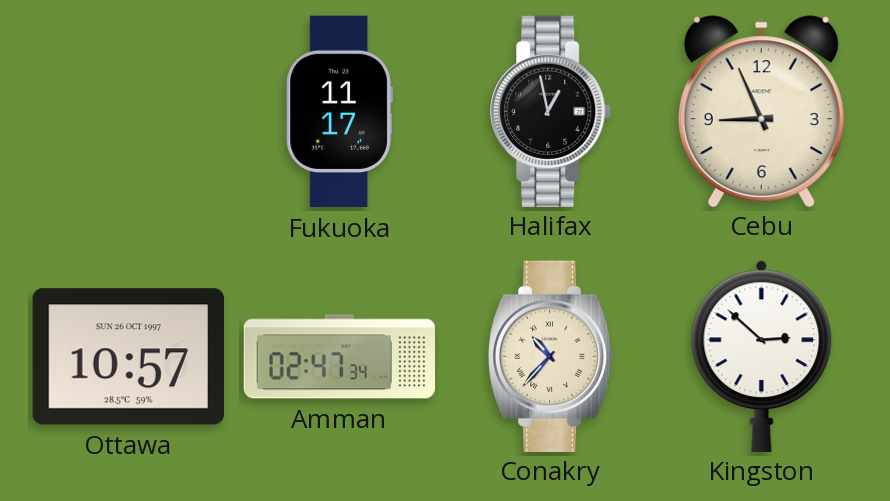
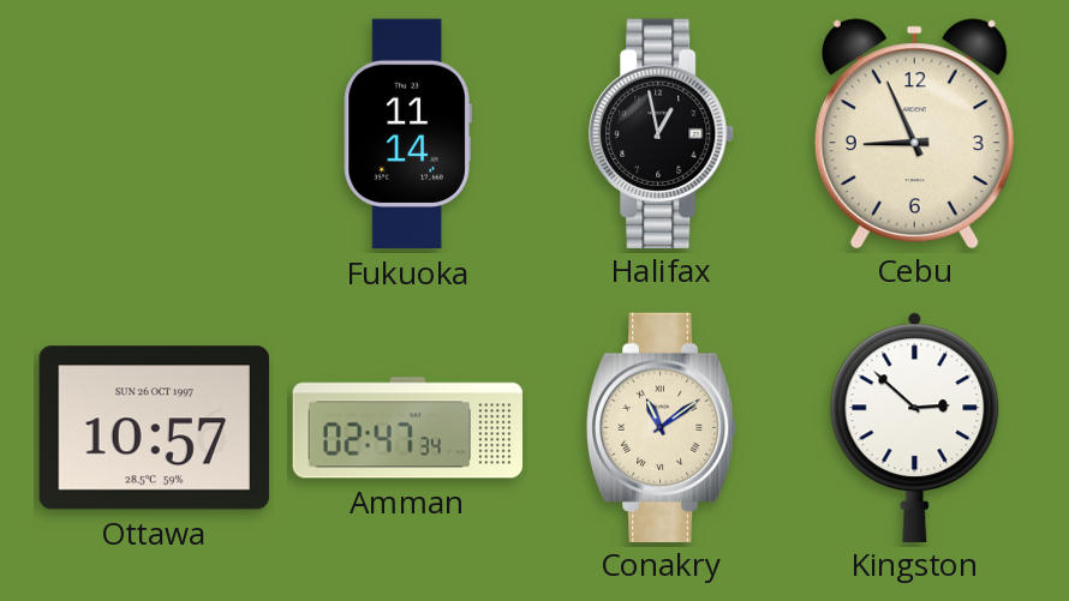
Fukuoka: 11:17 -> 11:14 (407, 134)
Conakry: 10:37 -> 11:09 (662, 427)
